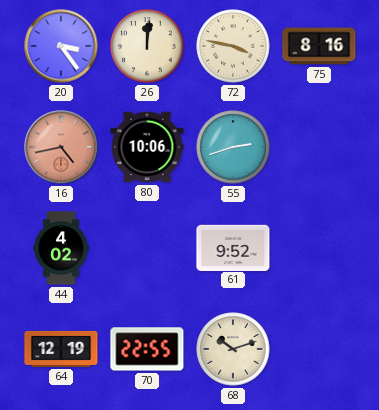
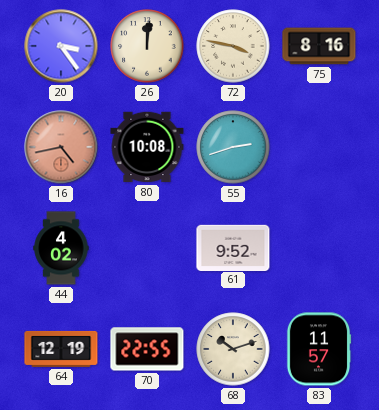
80: 10:06 -> 10:08 (147, 147)
83: none -> 11:57 (319, 349)
